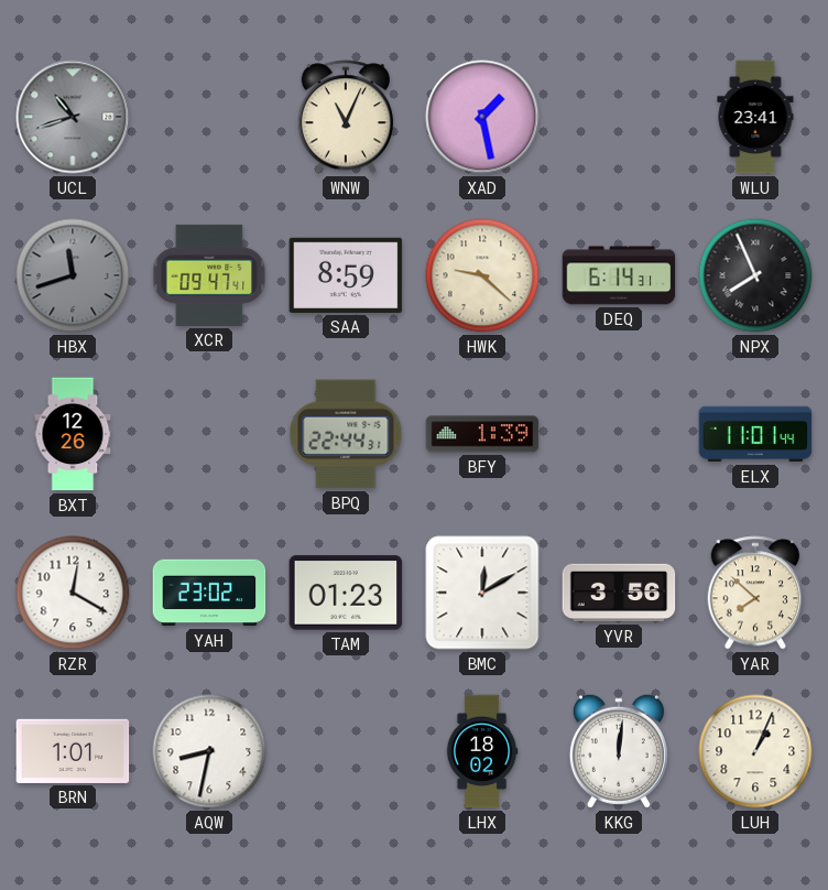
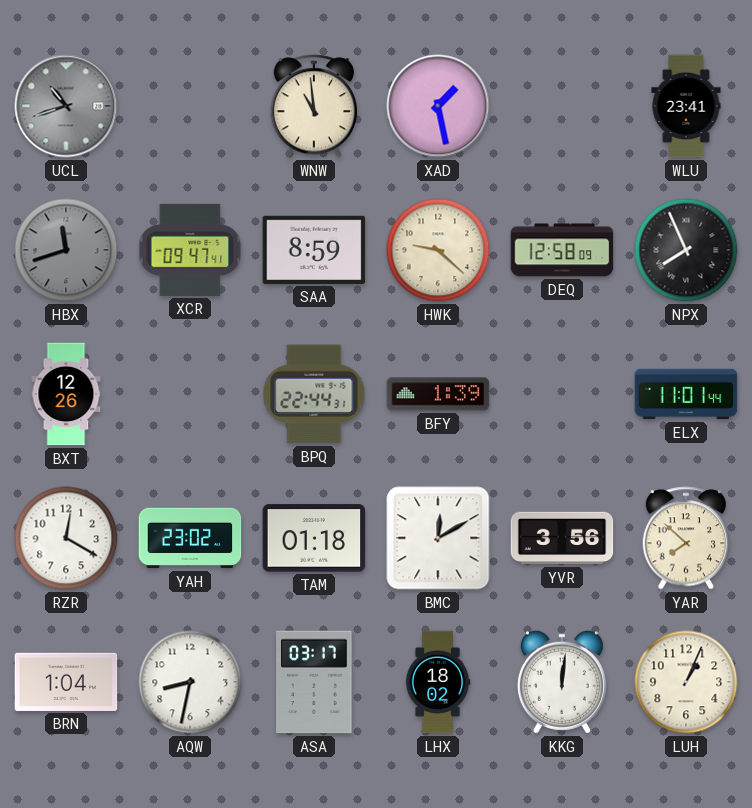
WNW: 11:04 -> 10:59 (314, 106)
DEQ: 6:14 -> 12:58 (562, 250)
TAM: 01:23 -> 01:18 (314, 538)
BRN: 1:01 -> 1:04 (66, 682)
ASA: none -> 03:17 (314, 682)
